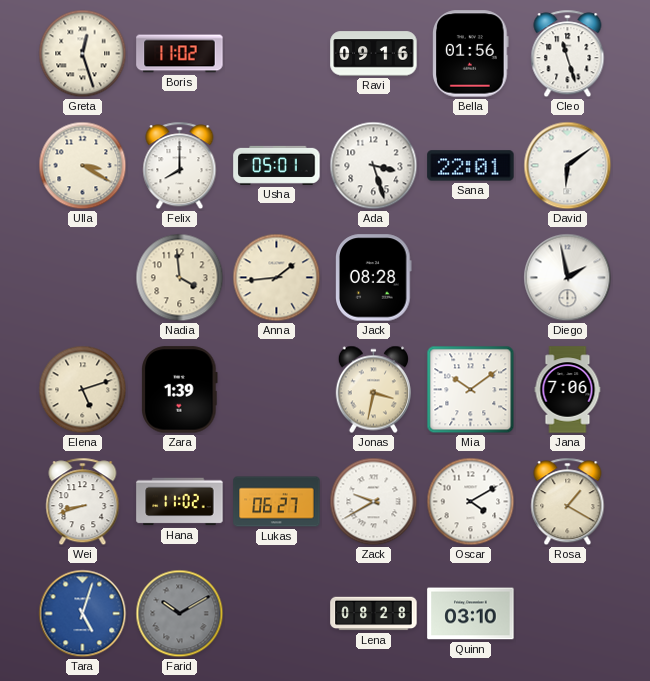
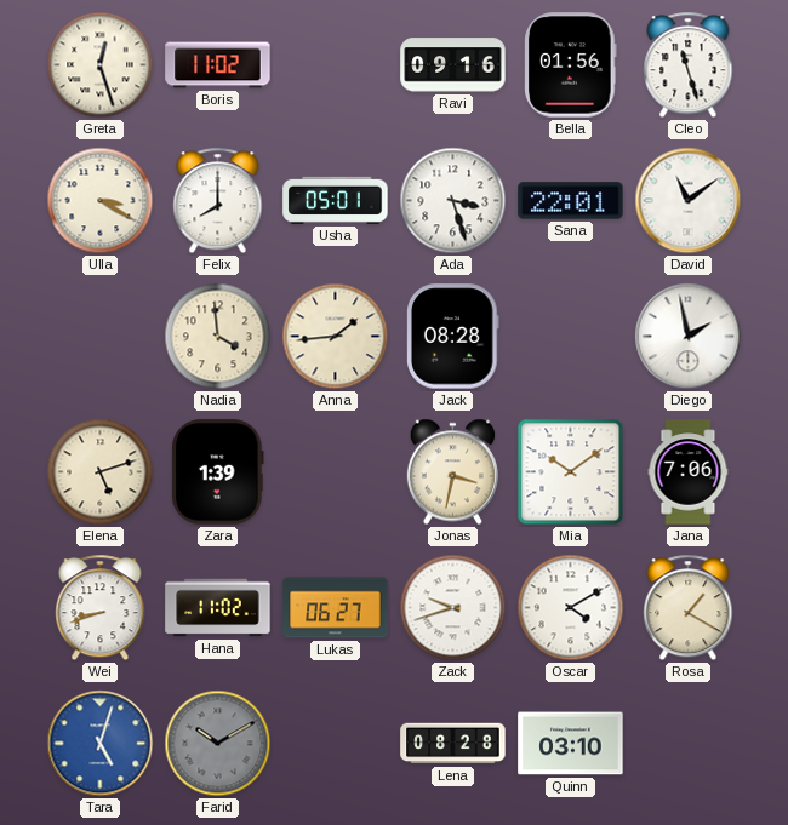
David: 6:09 -> 11:09 (689, 201)
Zack: 9:40 -> 9:42 (453, 608)
